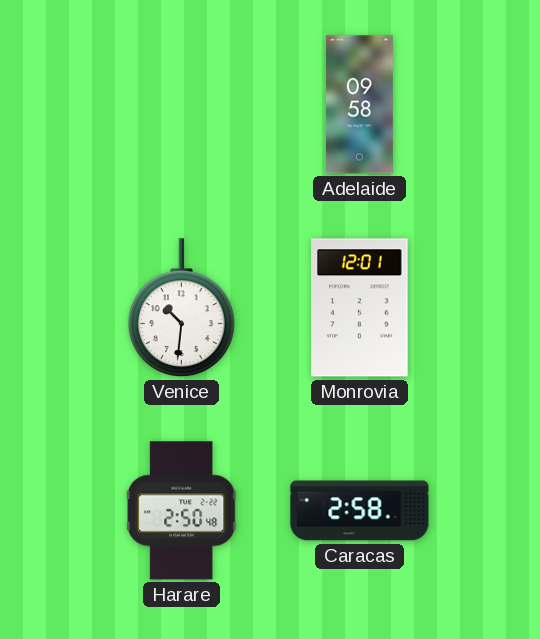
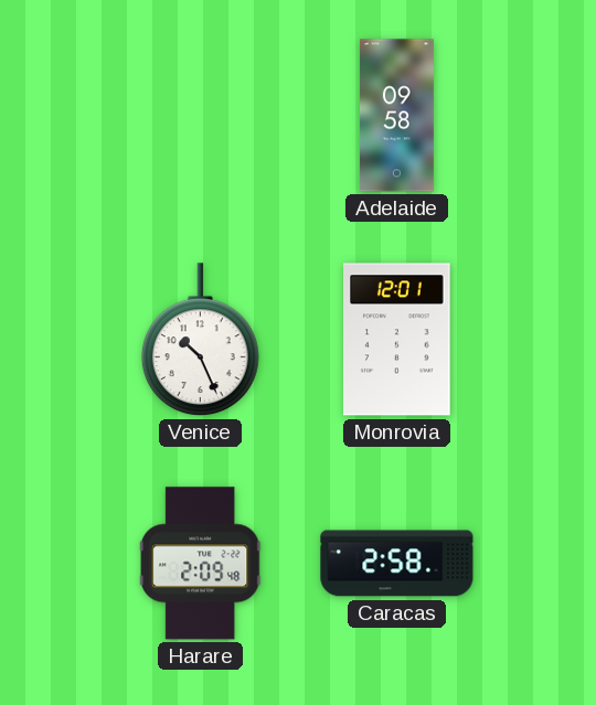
Venice: 10:31 -> 10:26 (200, 340)
Harare: 2:50 -> 2:09 (201, 564)
